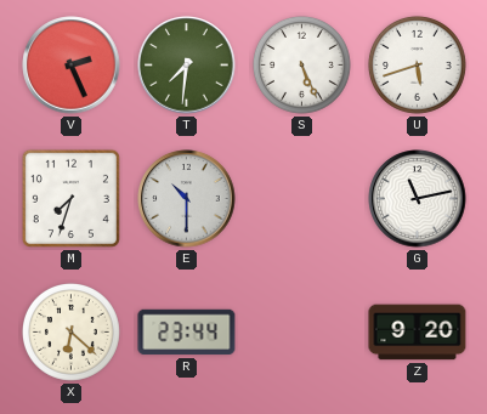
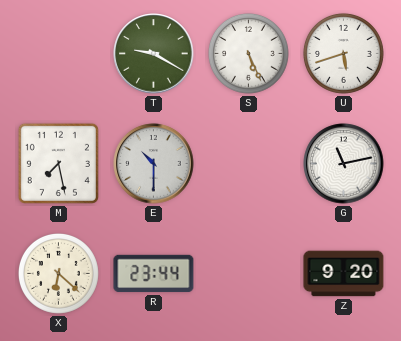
V: 2:26 -> none (72, 66)
T: 7:31 -> 9:20 (154, 54)
M: 7:33 -> 7:28 (58, 163)
